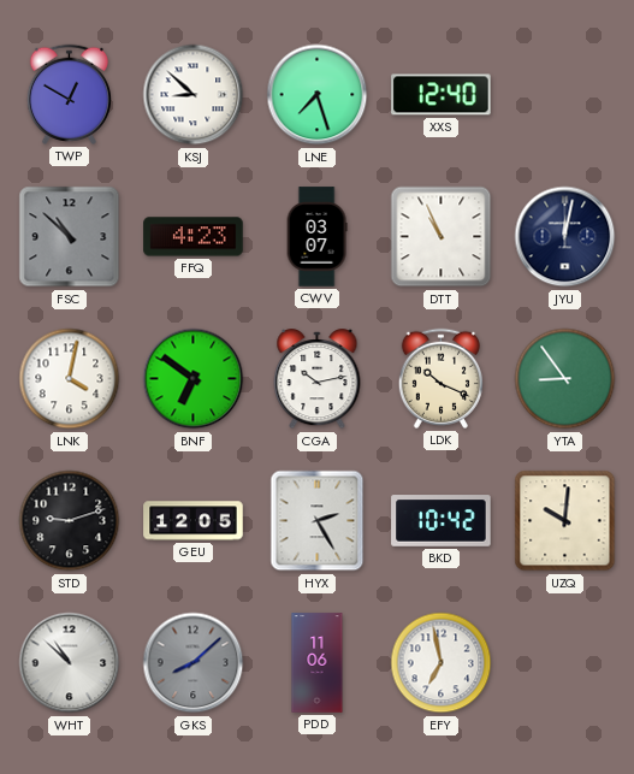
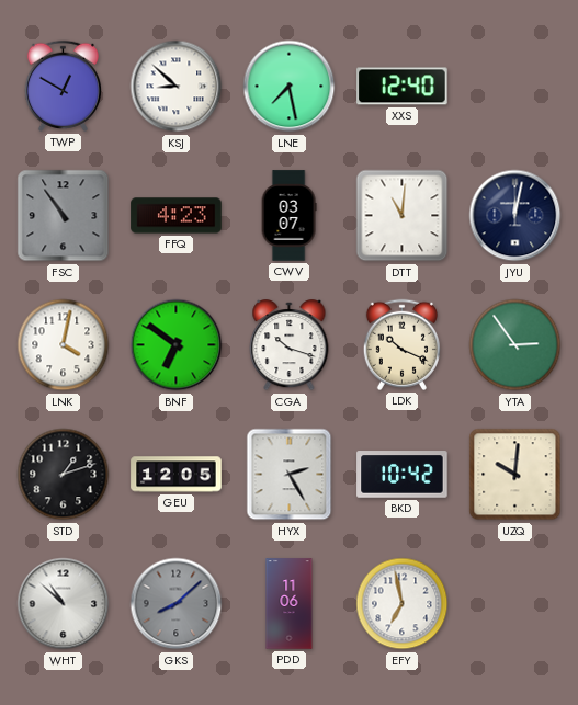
LNE: 7:27 -> 7:28 (290, 87)
FSC: 10:52 -> 10:54 (64, 216)
DTT: 10:56 -> 11:01 (403, 216)
CGA: 10:13 -> 10:18 (290, 345)
YTA: 8:54 -> 2:54 (515, 345)
STD: 9:12 -> 1:12 (64, 475)
